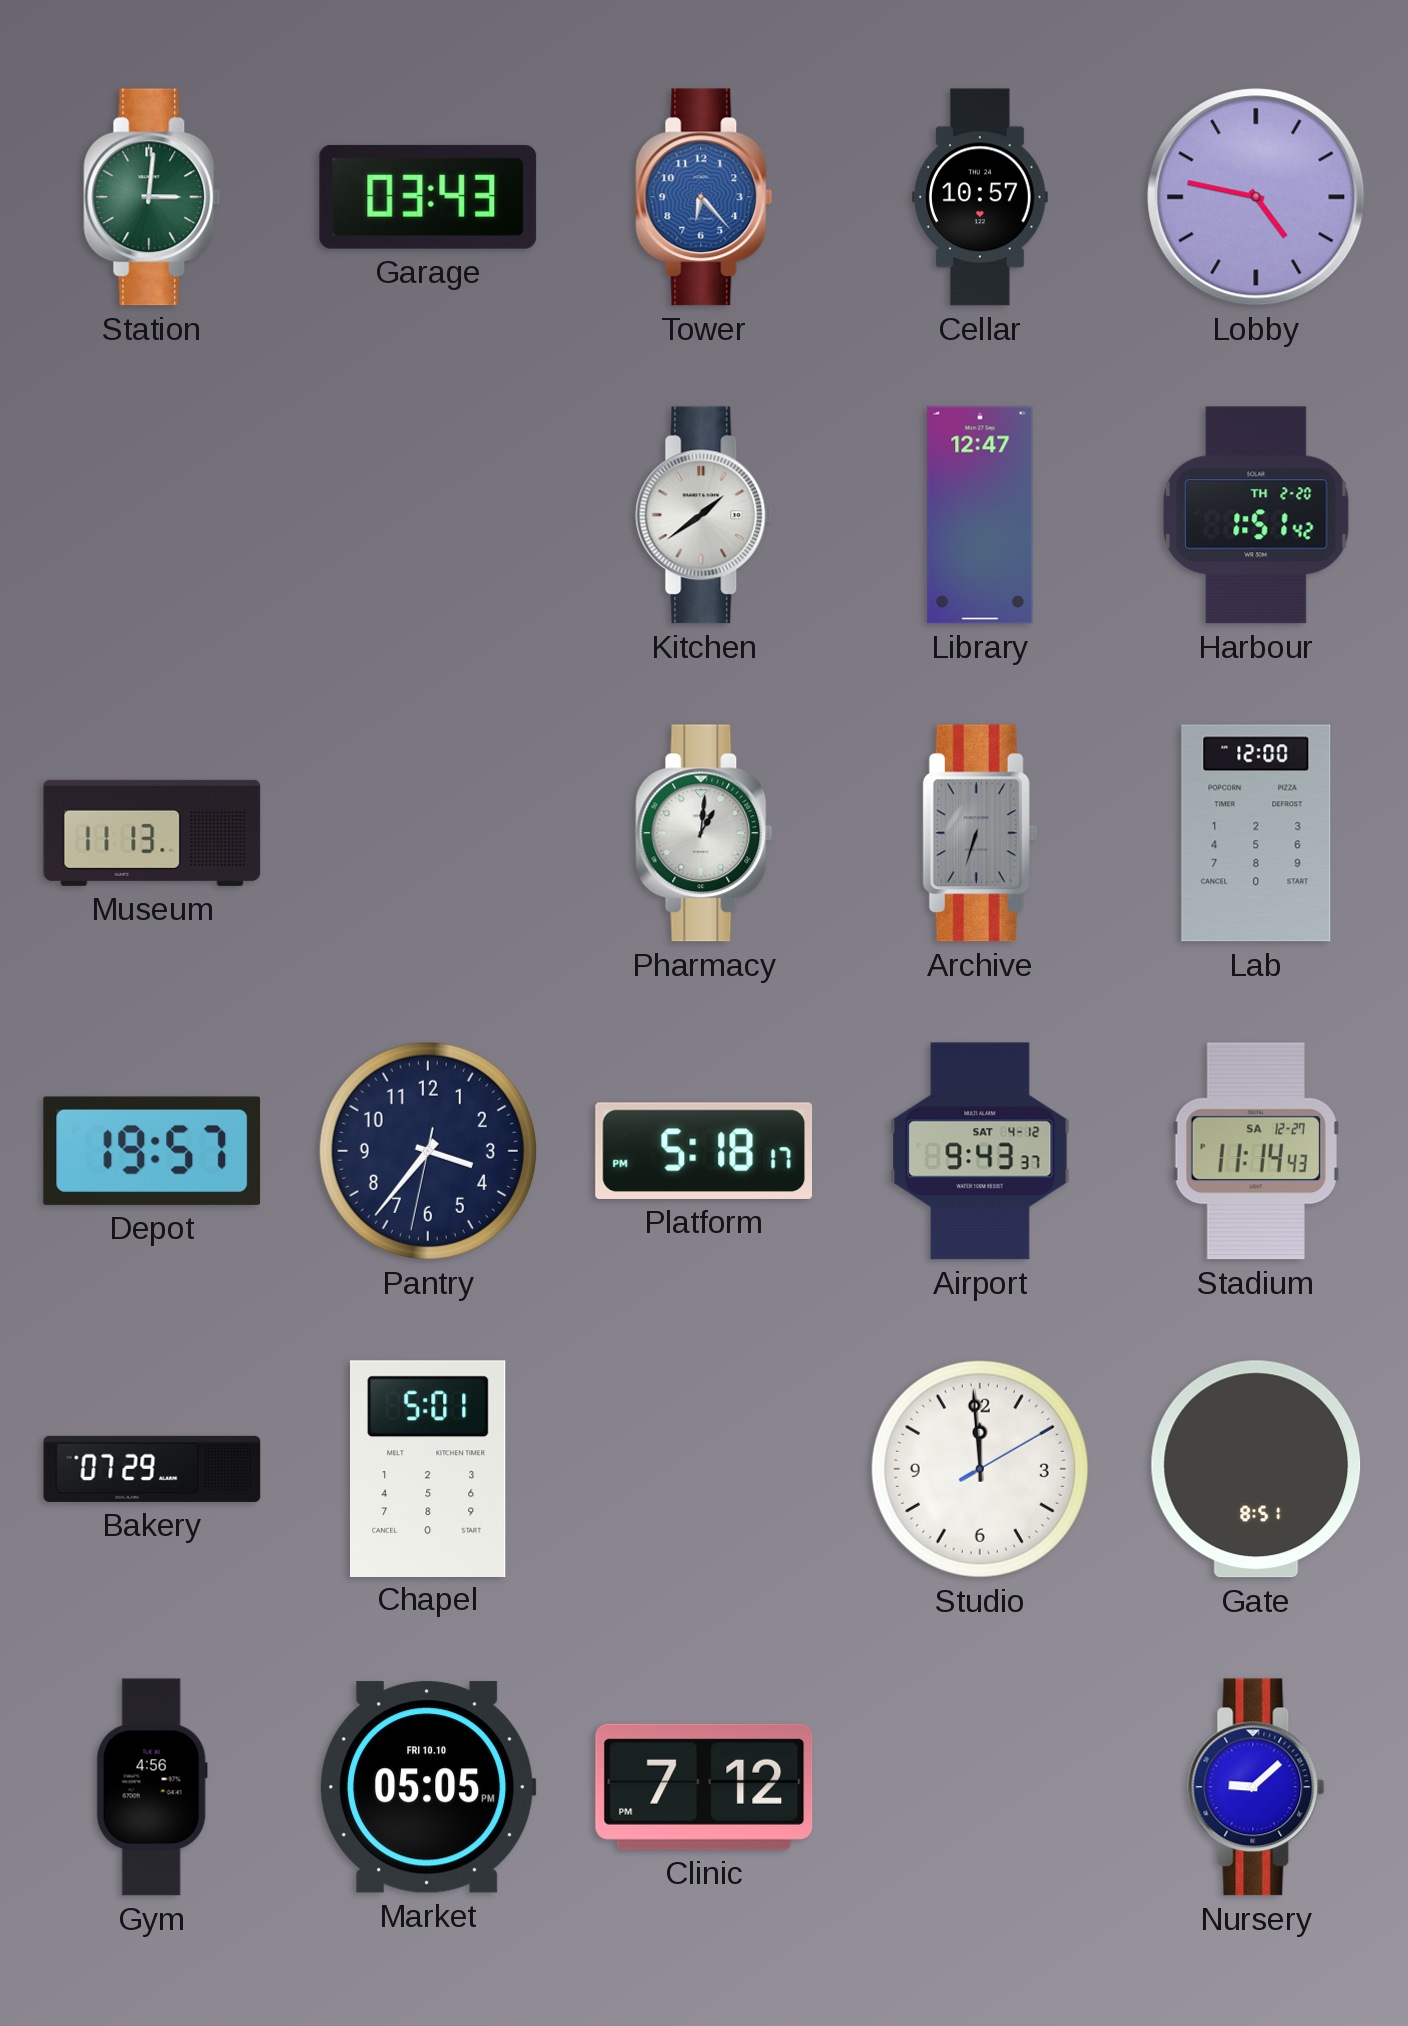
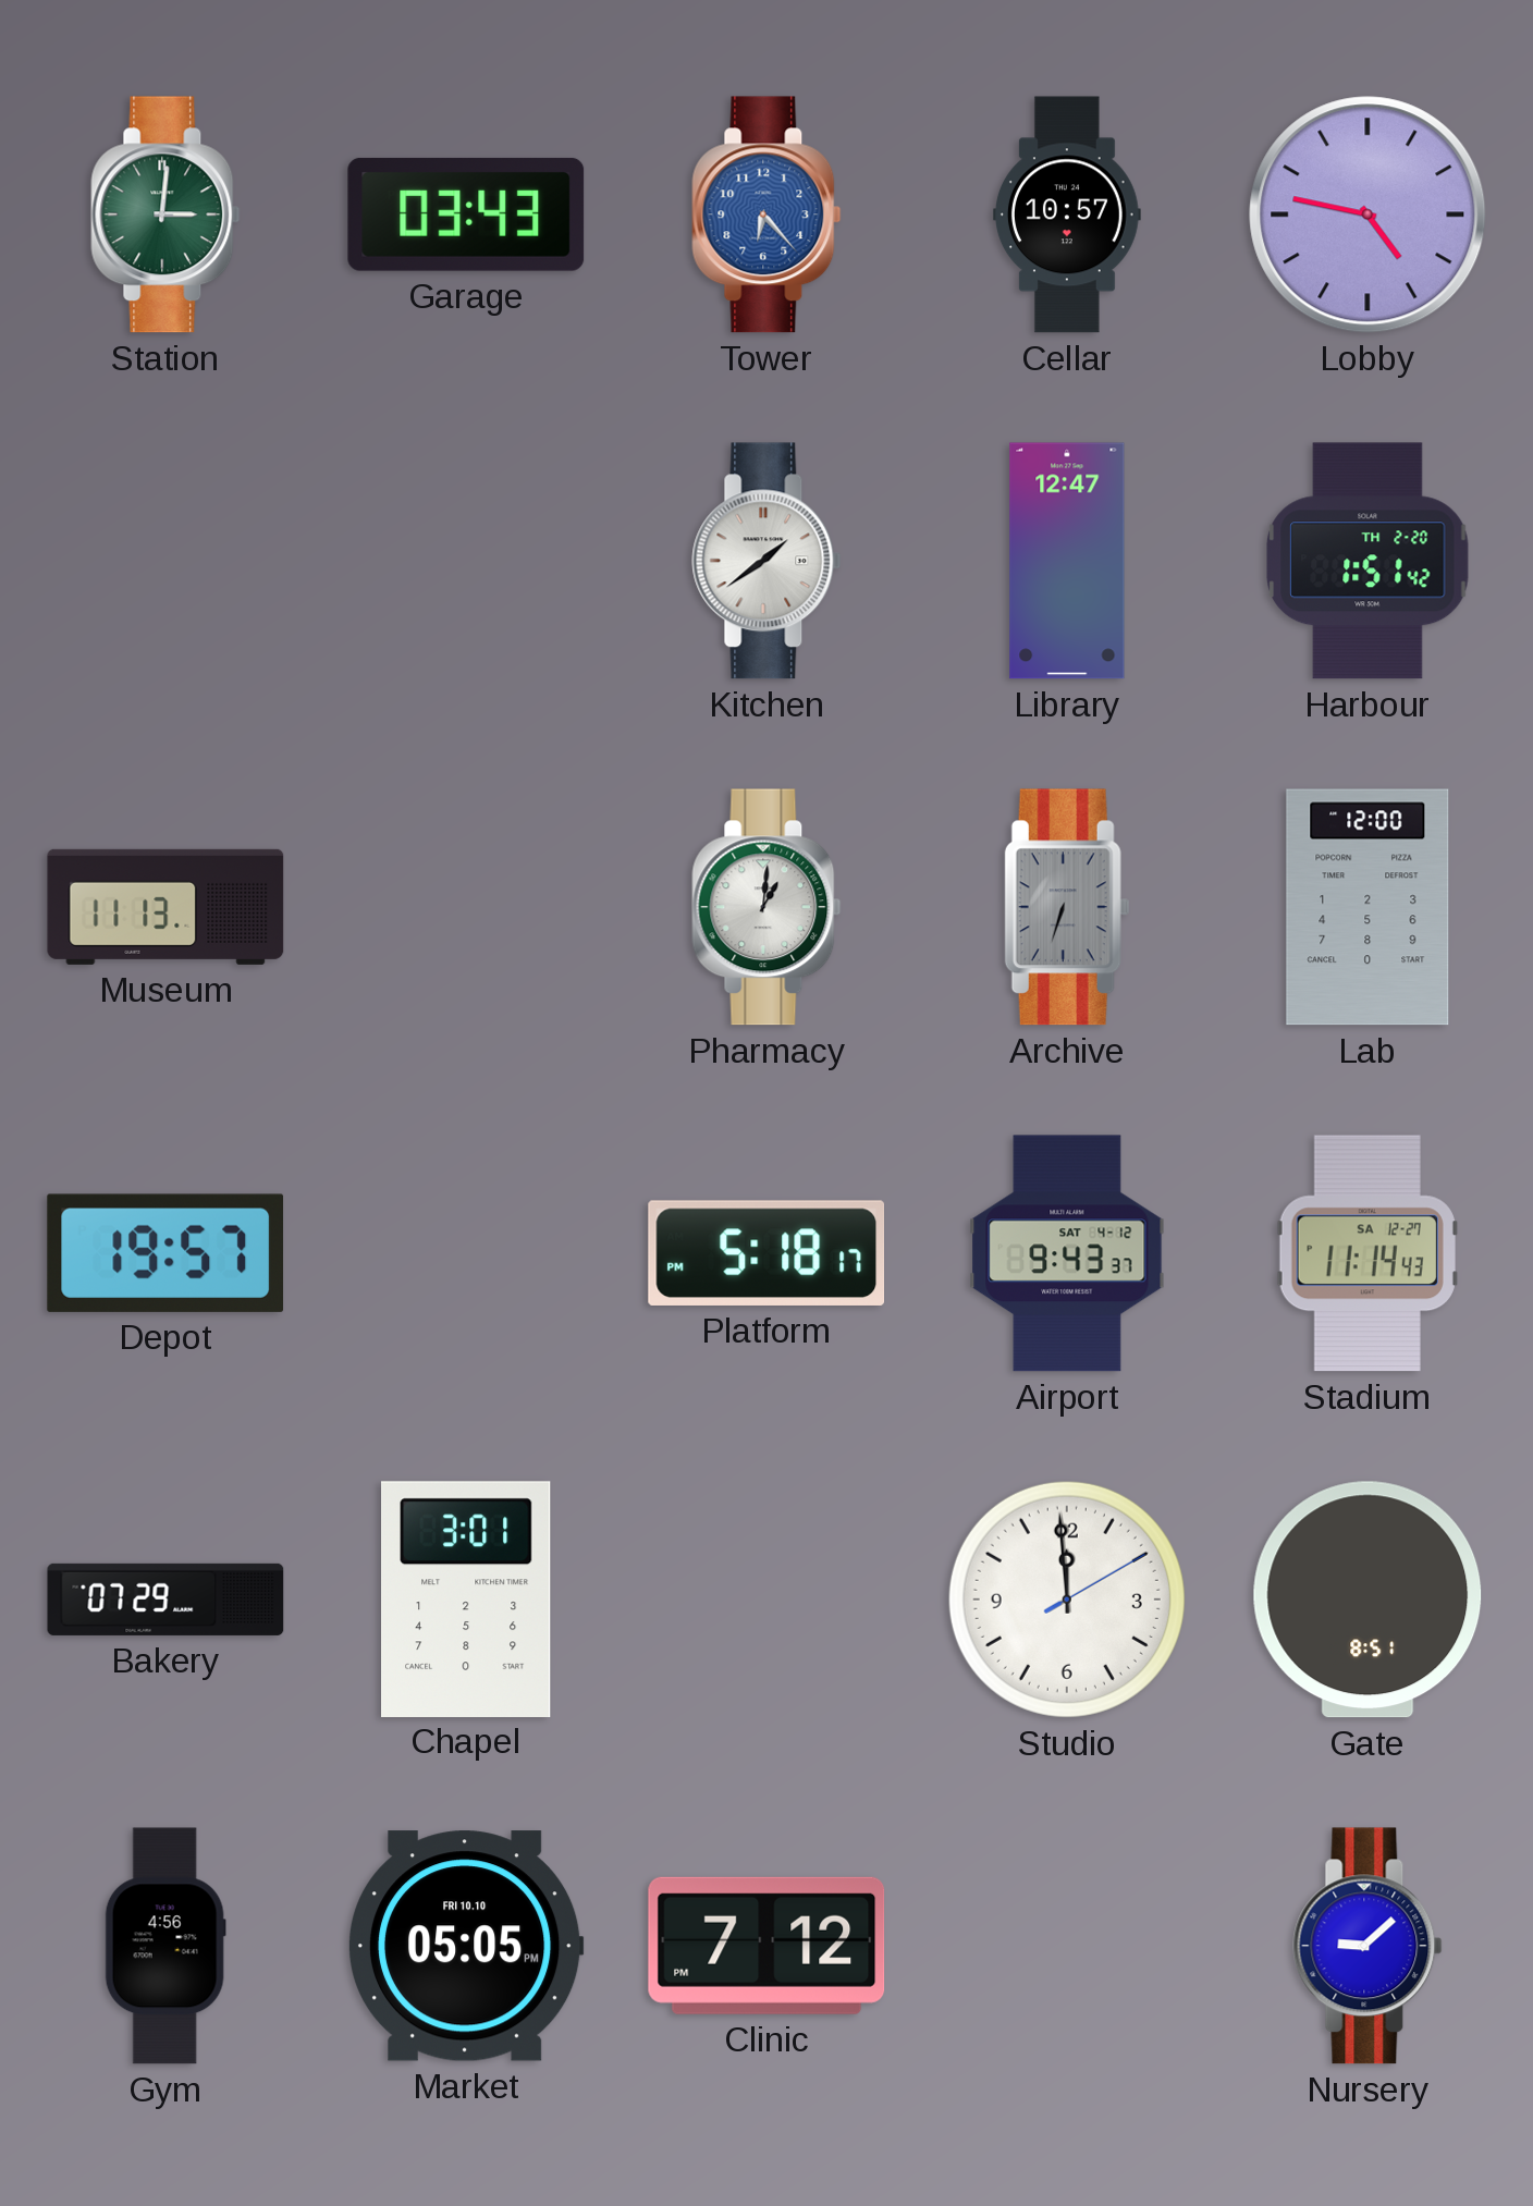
Pantry: 3:36 -> none (428, 1151)
Chapel: 5:01 -> 3:01 (467, 1598)
